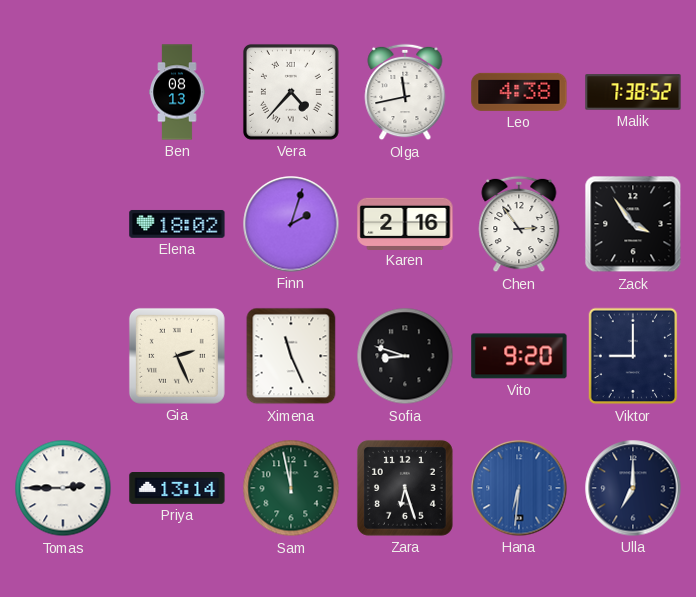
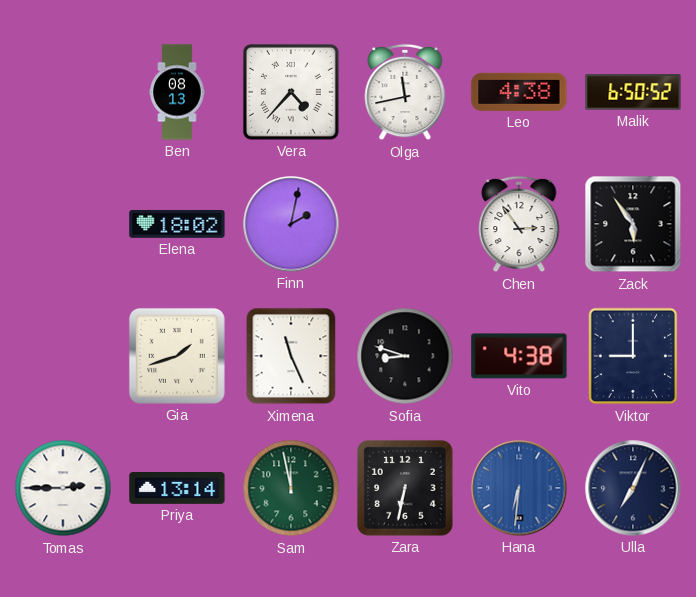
Malik: 7:38 -> 6:50 (633, 92)
Finn: 2:03 -> 2:02 (291, 224)
Karen: 2:16 -> none (405, 223)
Zack: 3:54 -> 5:54 (633, 224)
Gia: 2:26 -> 1:42 (177, 356)
Vito: 9:20 -> 4:38 (519, 356)
Zara: 6:27 -> 6:32 (405, 488)
Ulla: 7:00 -> 7:04 (633, 488)
